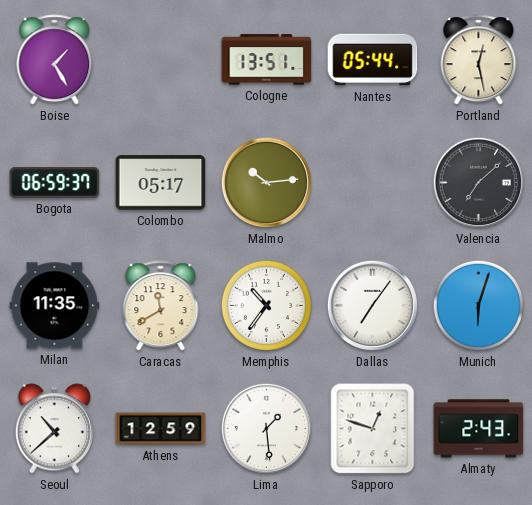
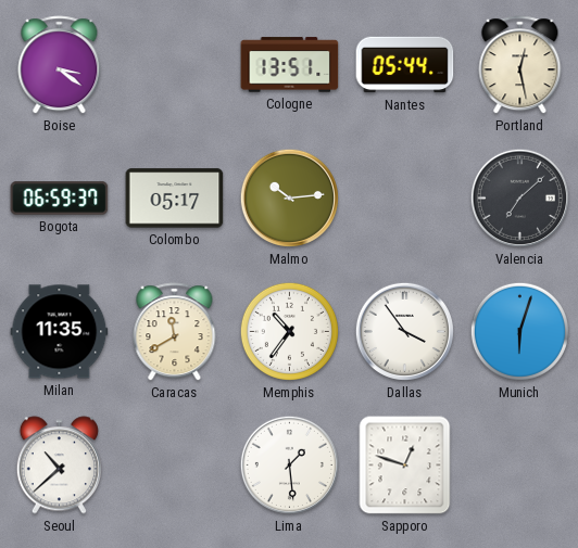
Boise: 1:25 -> 3:21 (60, 65)
Dallas: 7:06 -> 3:54 (404, 331)
Athens: 12:59 -> none (161, 429)
Almaty: 2:43 -> none (479, 429)
